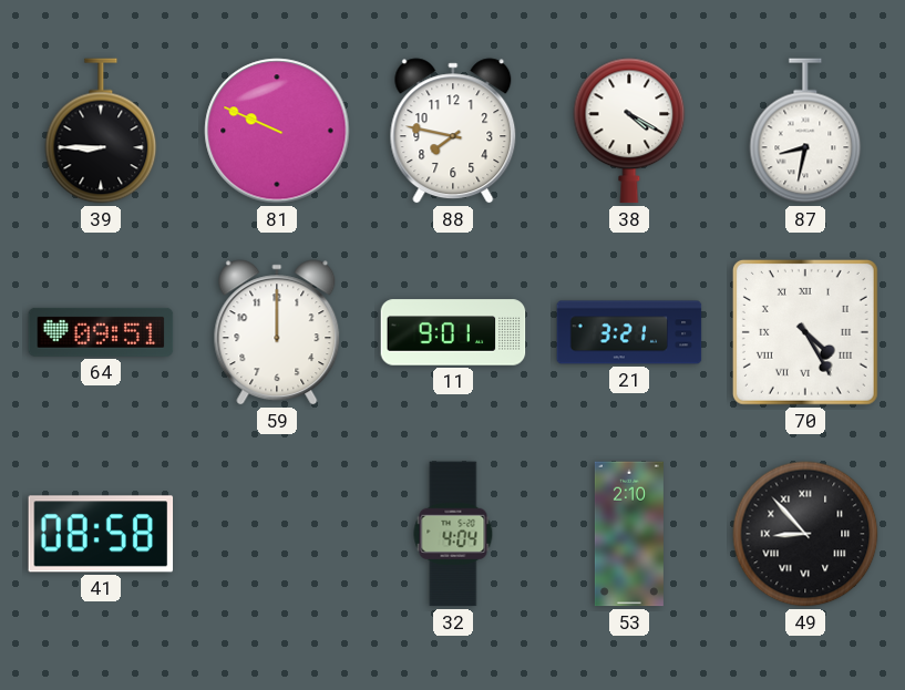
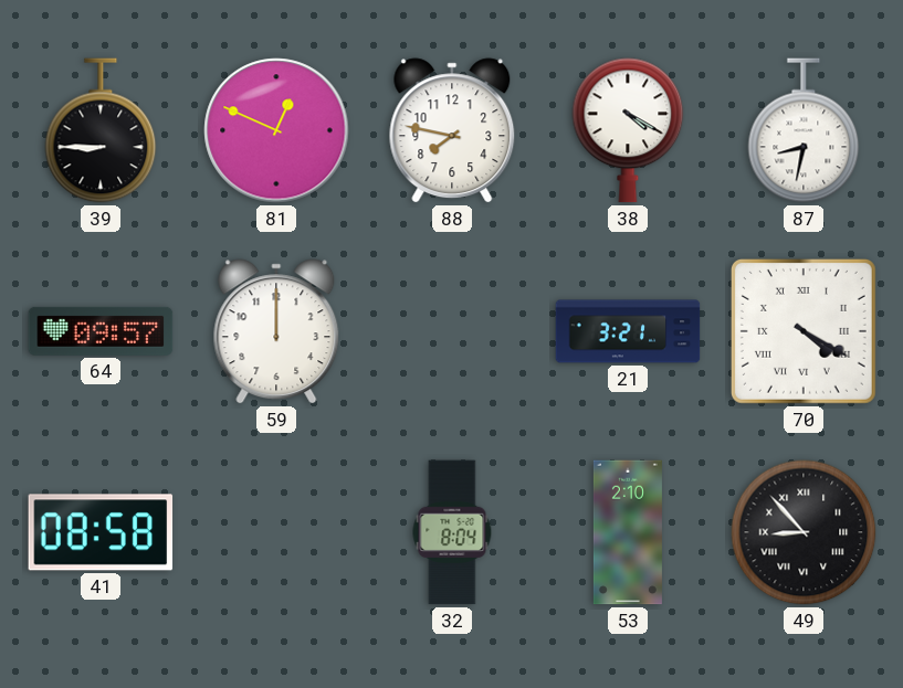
81: 9:49 -> 12:49 (276, 130)
64: 09:51 -> 09:57 (101, 331)
11: 9:01 -> none (453, 332)
70: 4:25 -> 4:20 (804, 331)
32: 4:04 -> 8:04 (452, 532)
